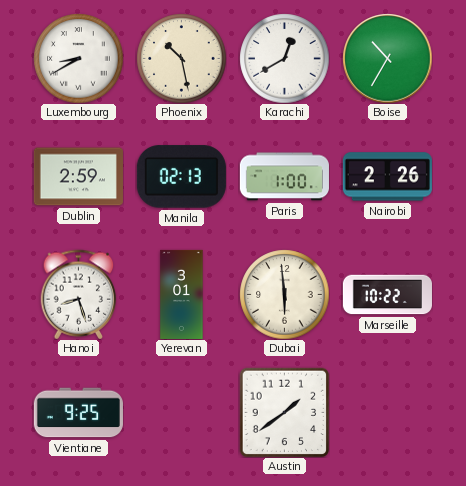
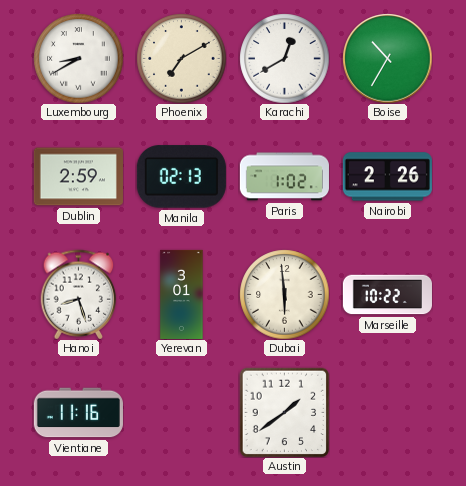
Phoenix: 10:28 -> 7:10 (181, 58)
Paris: 1:00 -> 1:02 (284, 177)
Vientiane: 9:25 -> 11:16 (78, 413)
